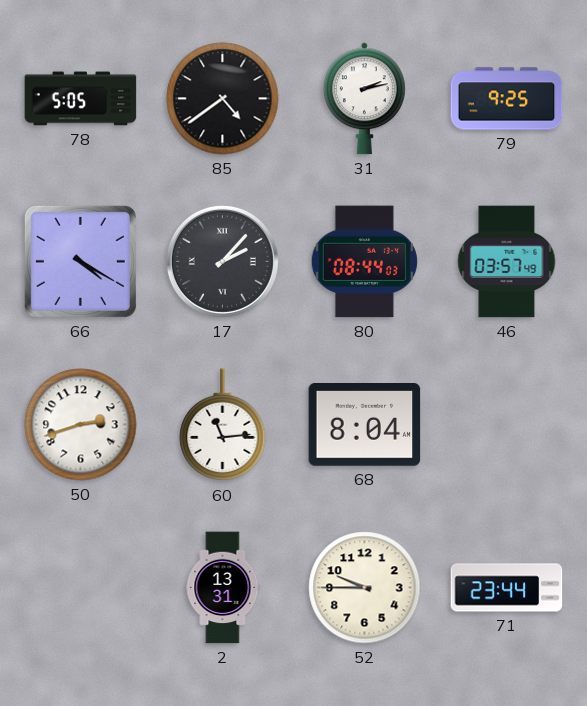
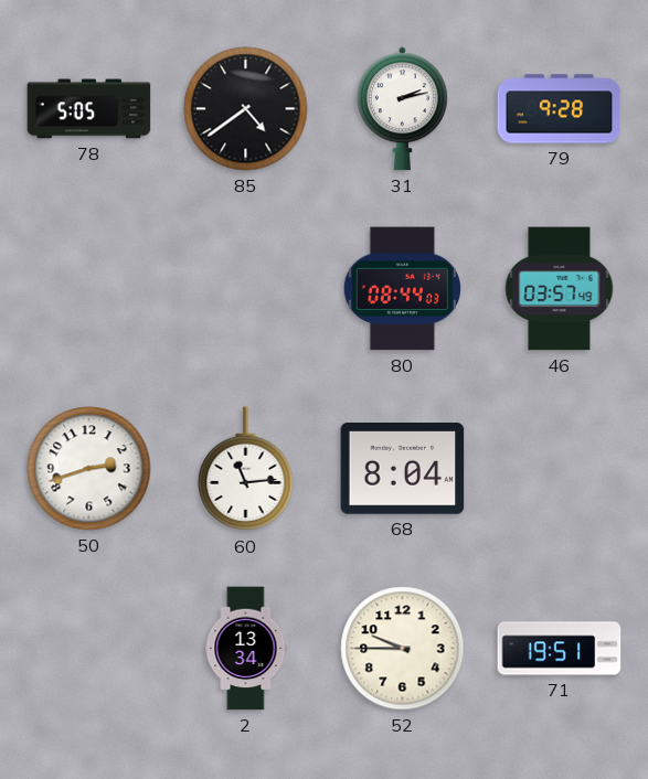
79: 9:25 -> 9:28 (560, 109)
66: 4:20 -> none (80, 261)
17: 2:07 -> none (222, 261)
2: 13:31 -> 13:34 (246, 649)
71: 23:44 -> 19:51 (560, 649)
